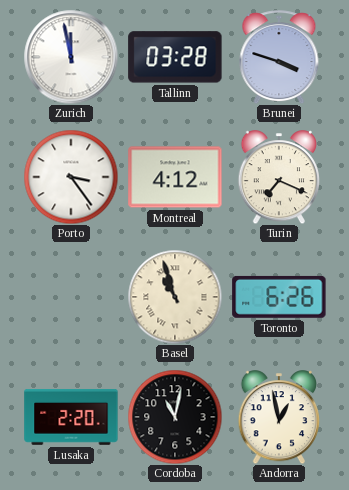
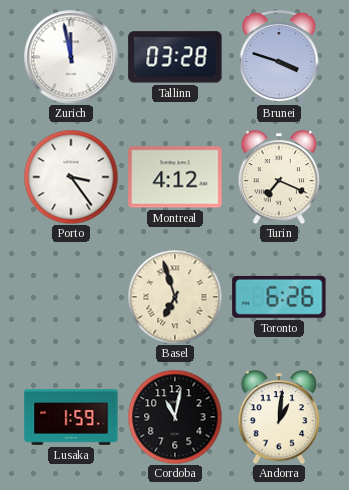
Basel: 10:57 -> 6:57 (175, 297)
Lusaka: 2:20 -> 1:59 (71, 418)
Andorra: 12:58 -> 1:01 (278, 417)
